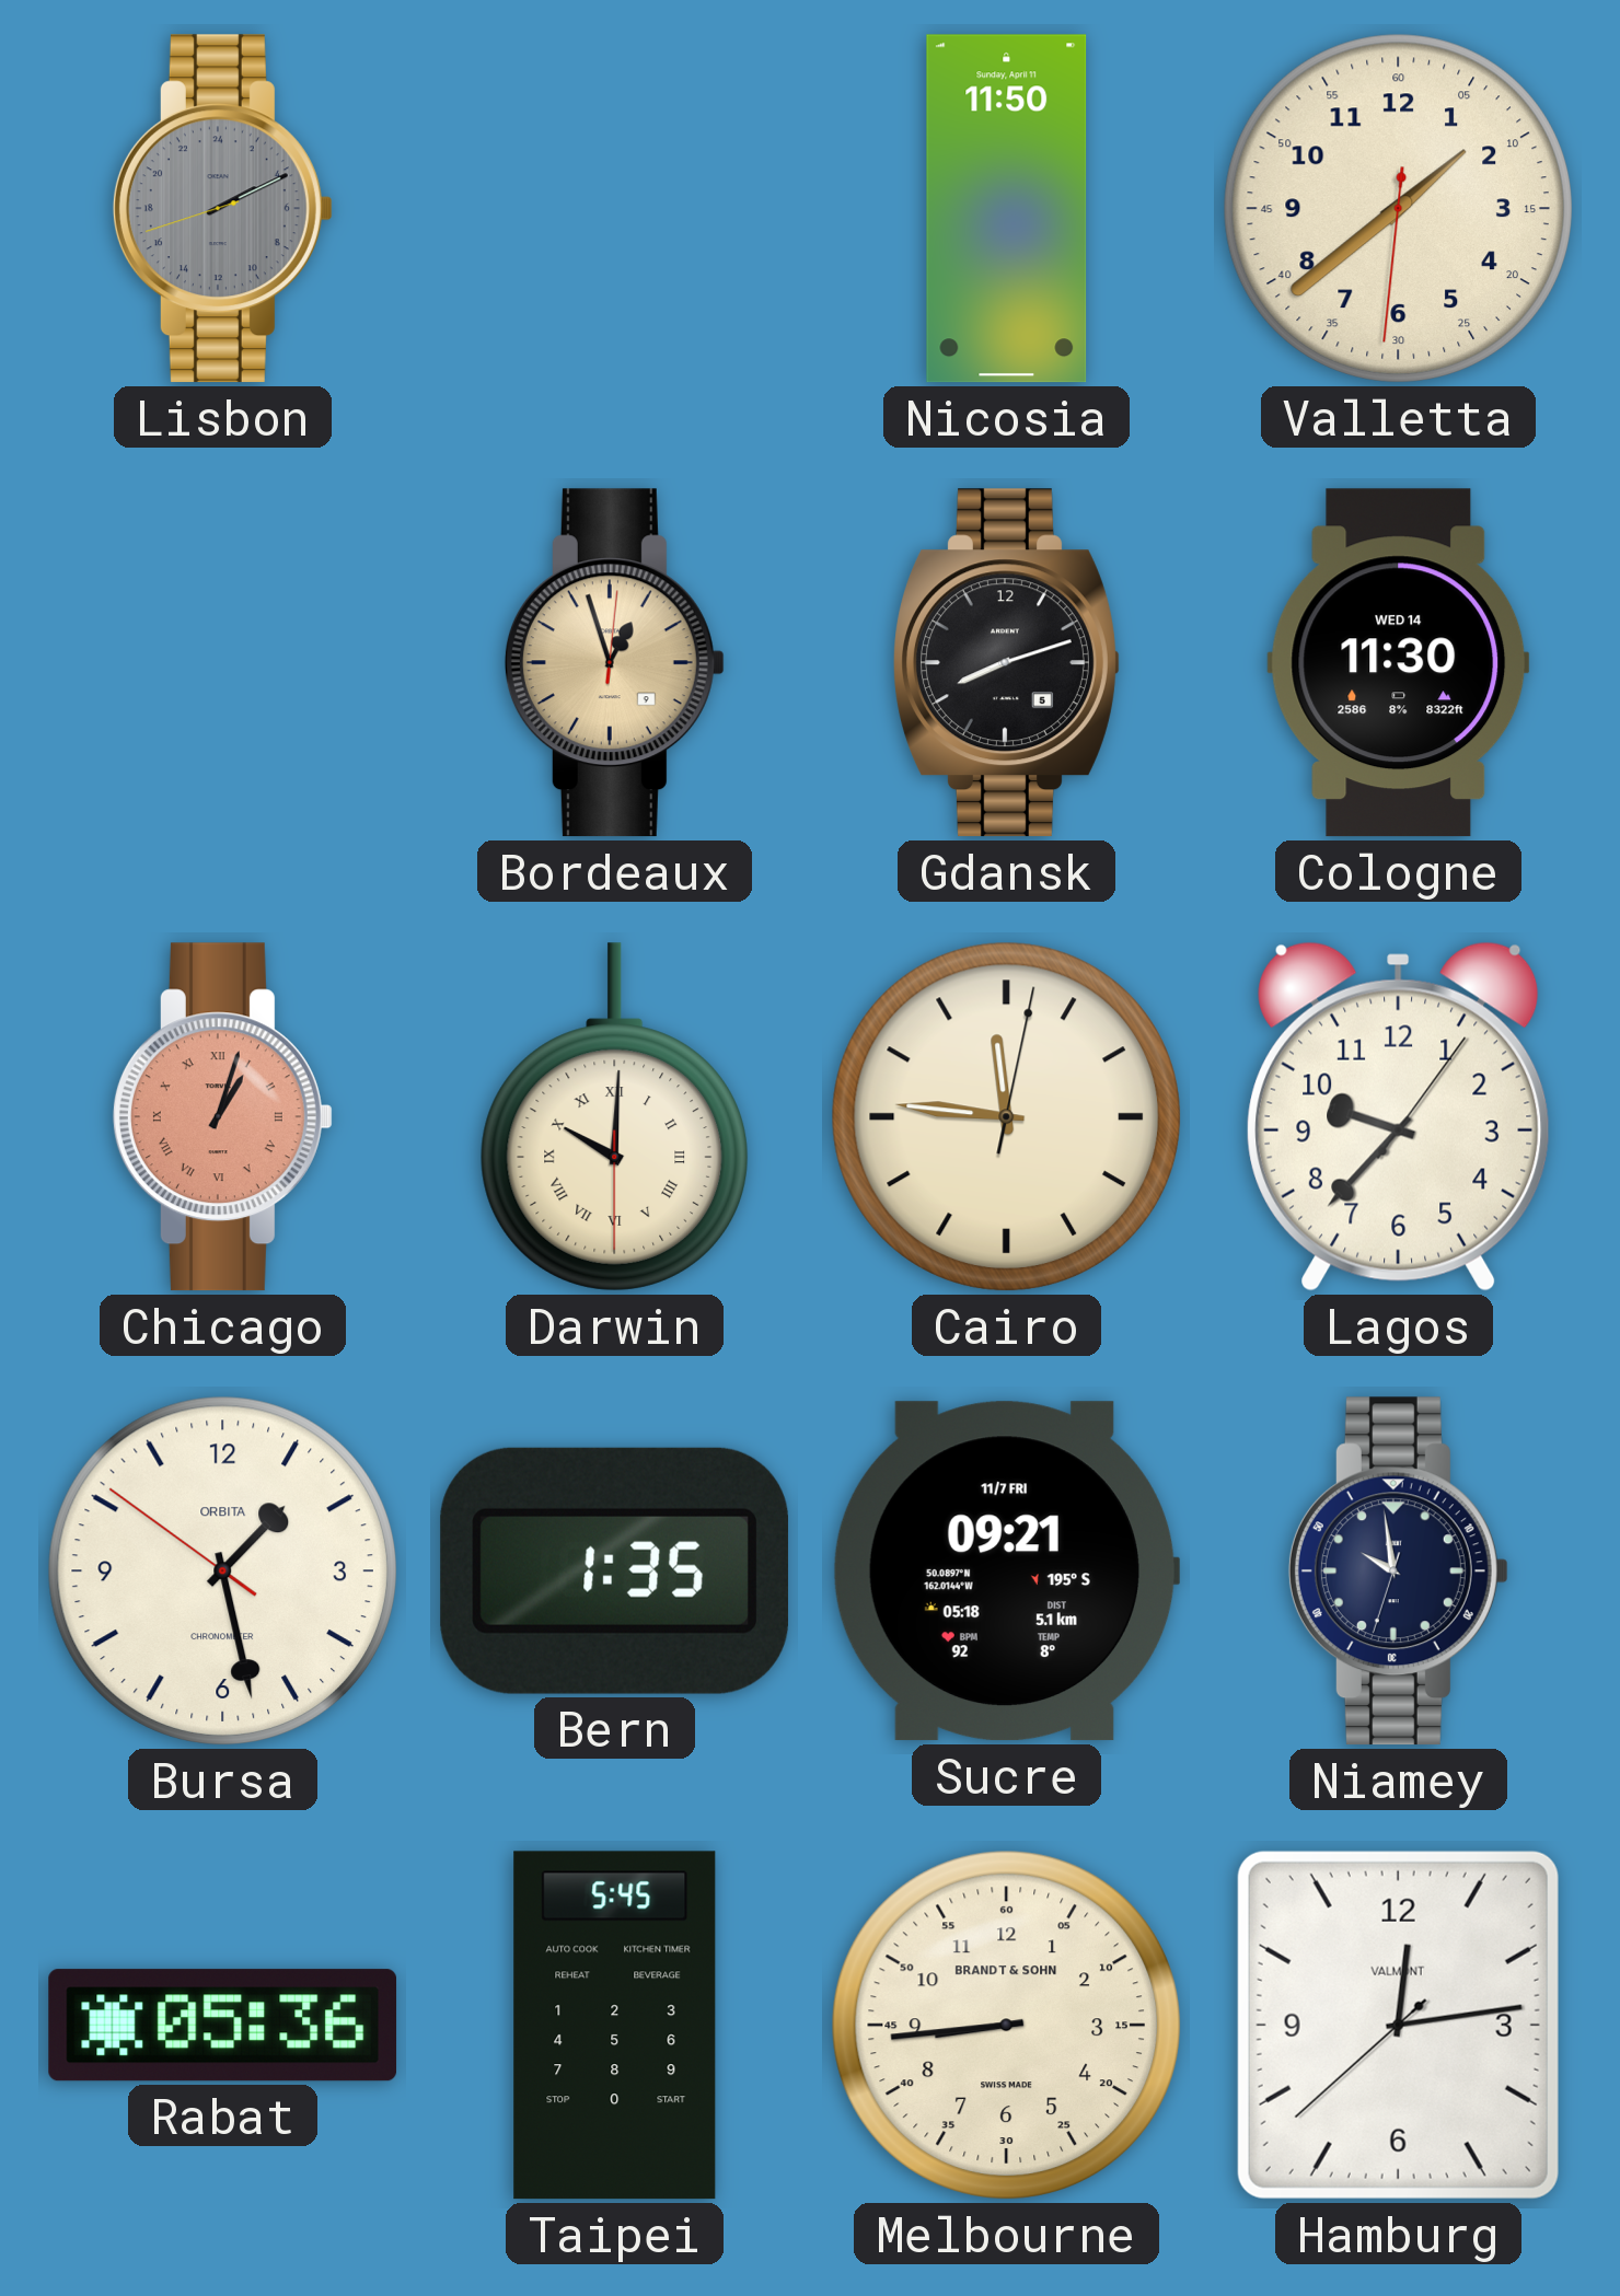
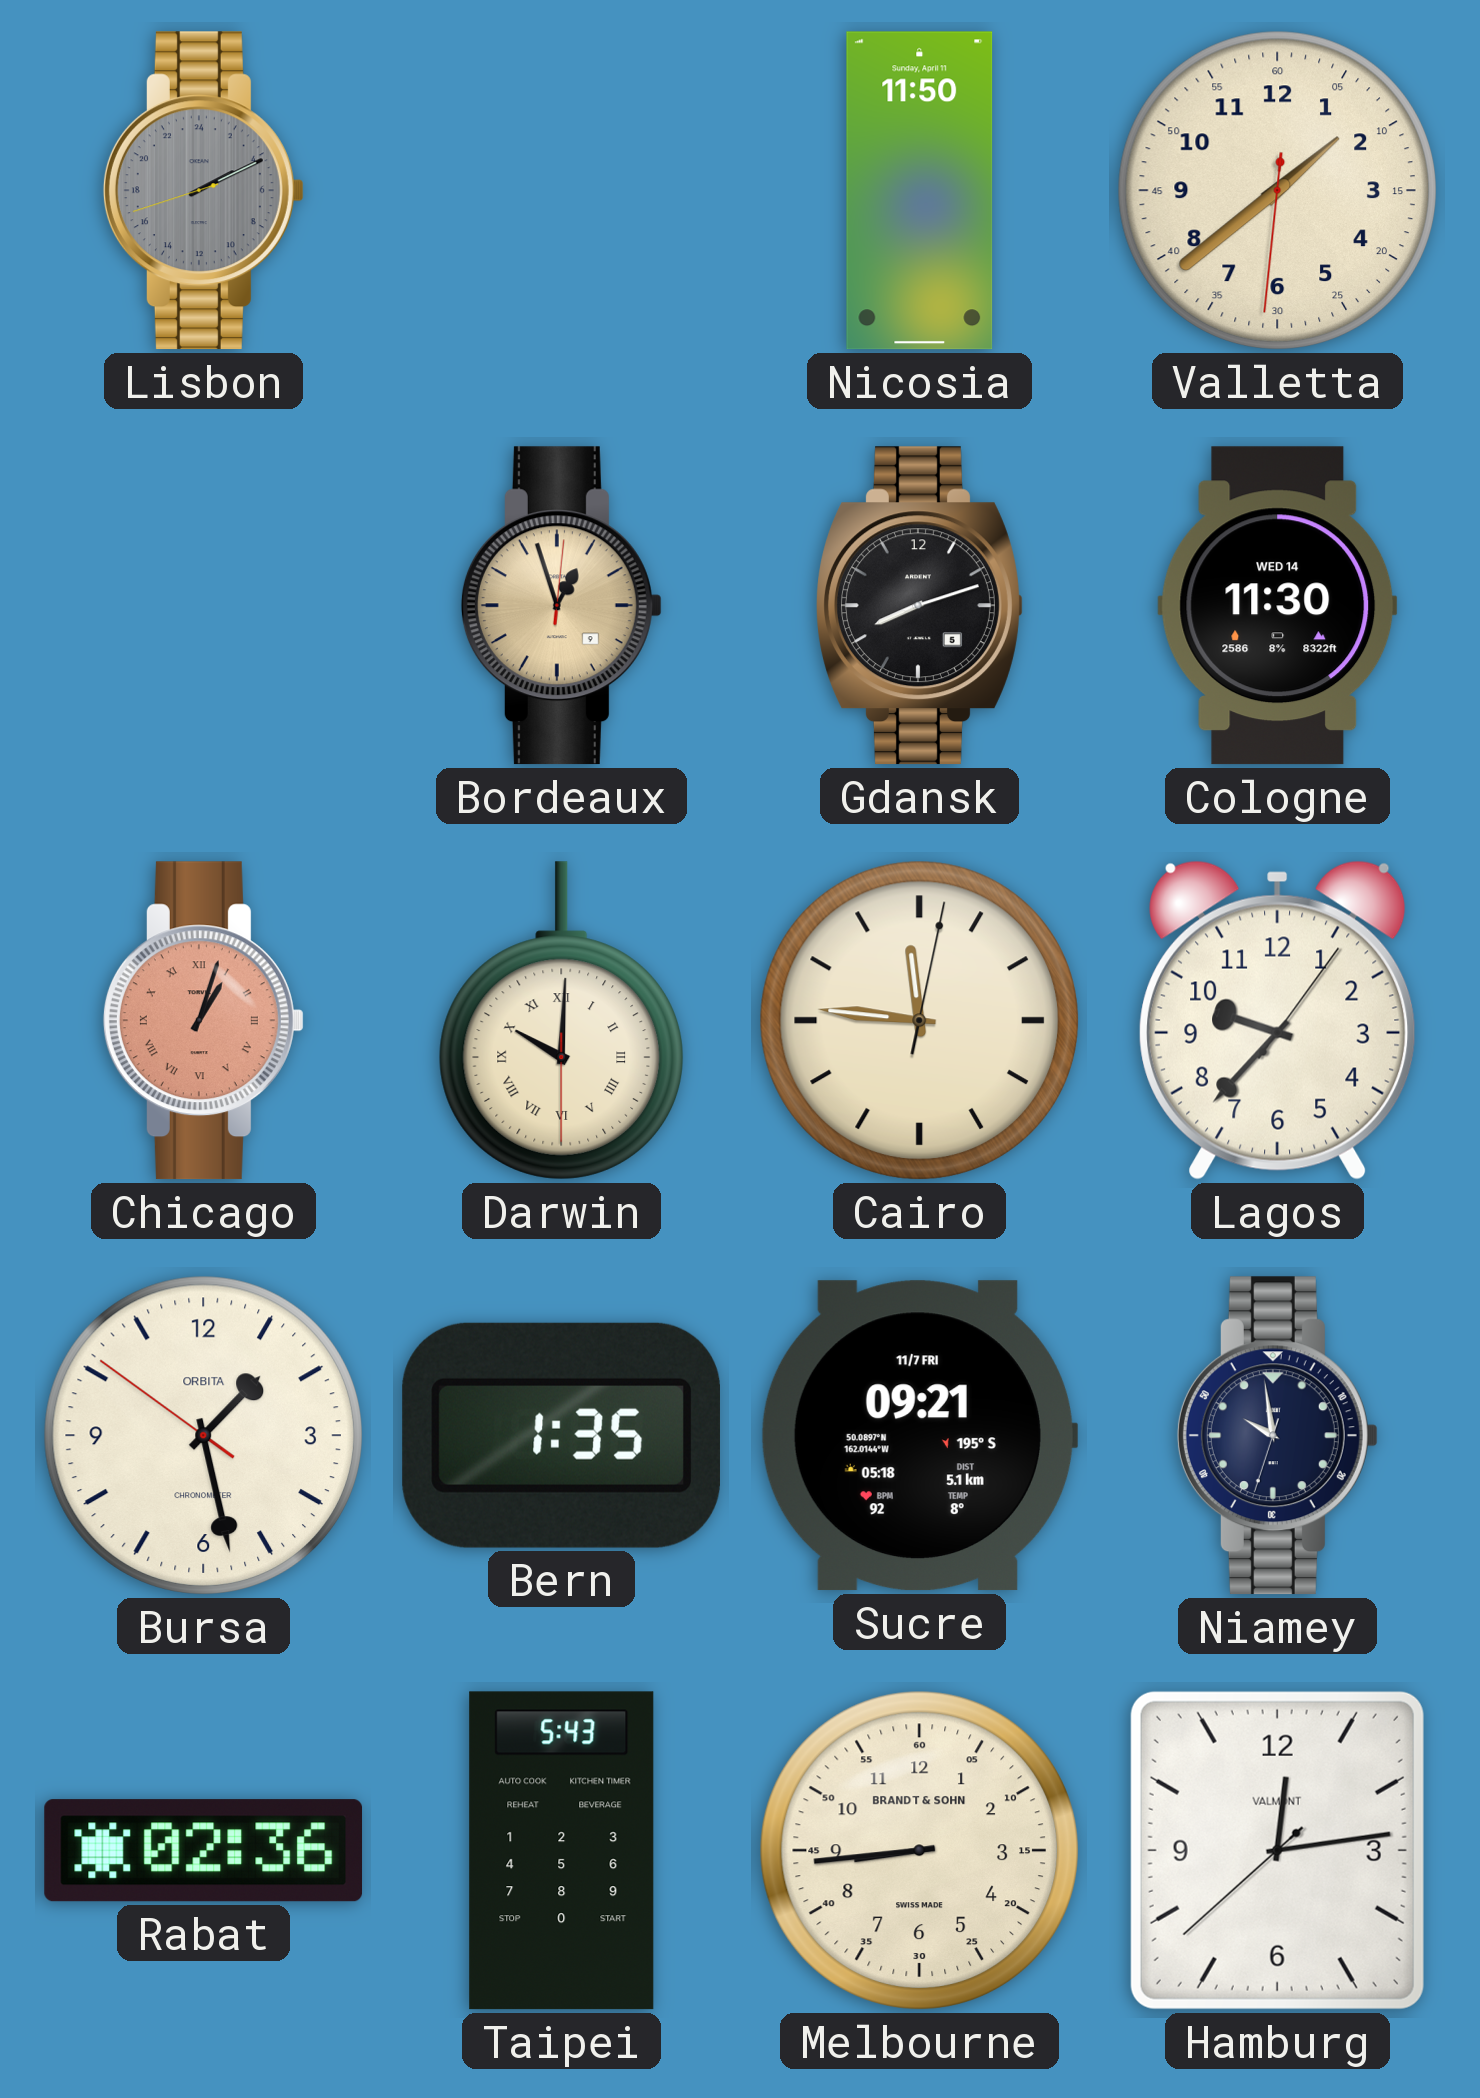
Rabat: 05:36 -> 02:36 (204, 1851)
Taipei: 5:45 -> 5:43 (562, 1851)
